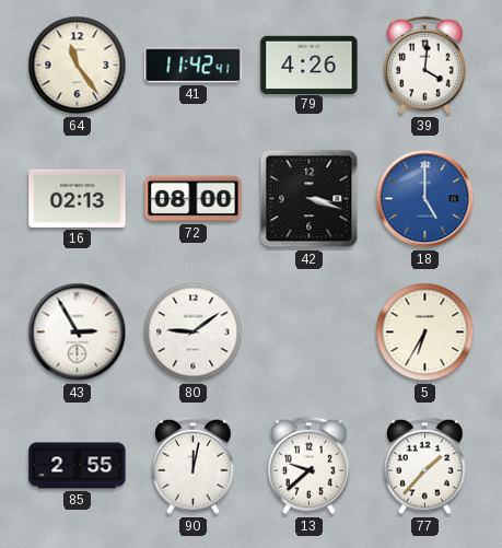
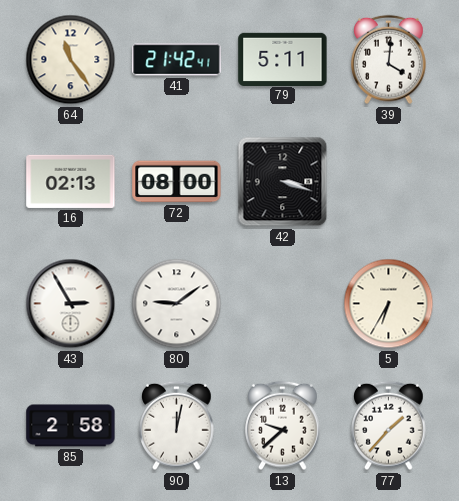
41: 11:42 -> 21:42 (177, 60)
79: 4:26 -> 5:11 (283, 59)
18: 5:00 -> none (425, 199)
85: 2:55 -> 2:58 (71, 426)
